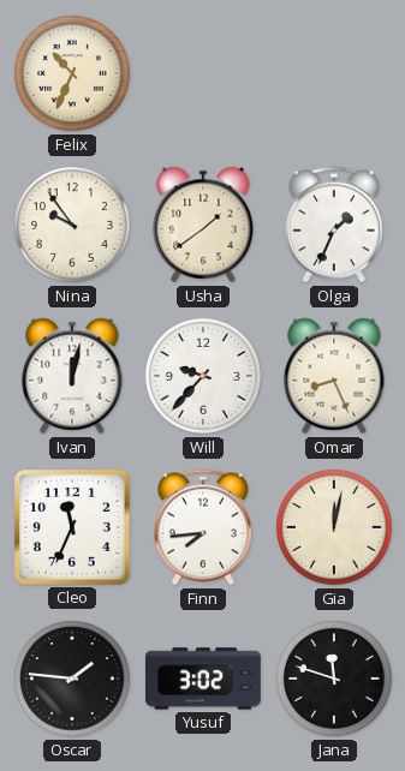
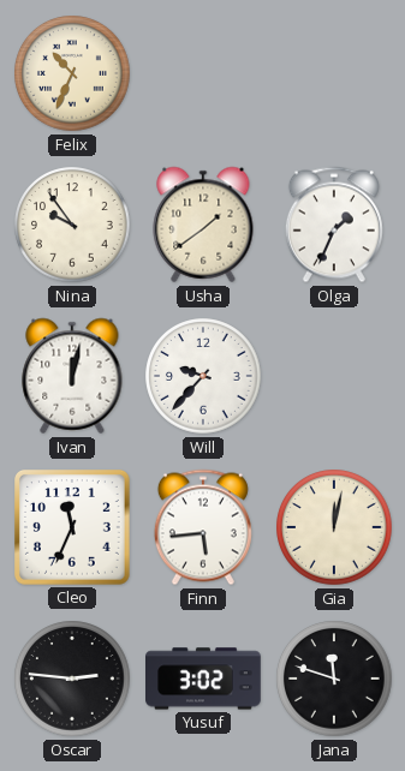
Omar: 8:26 -> none (334, 376)
Finn: 7:44 -> 5:44 (203, 527)
Oscar: 1:46 -> 2:46 (72, 679)
